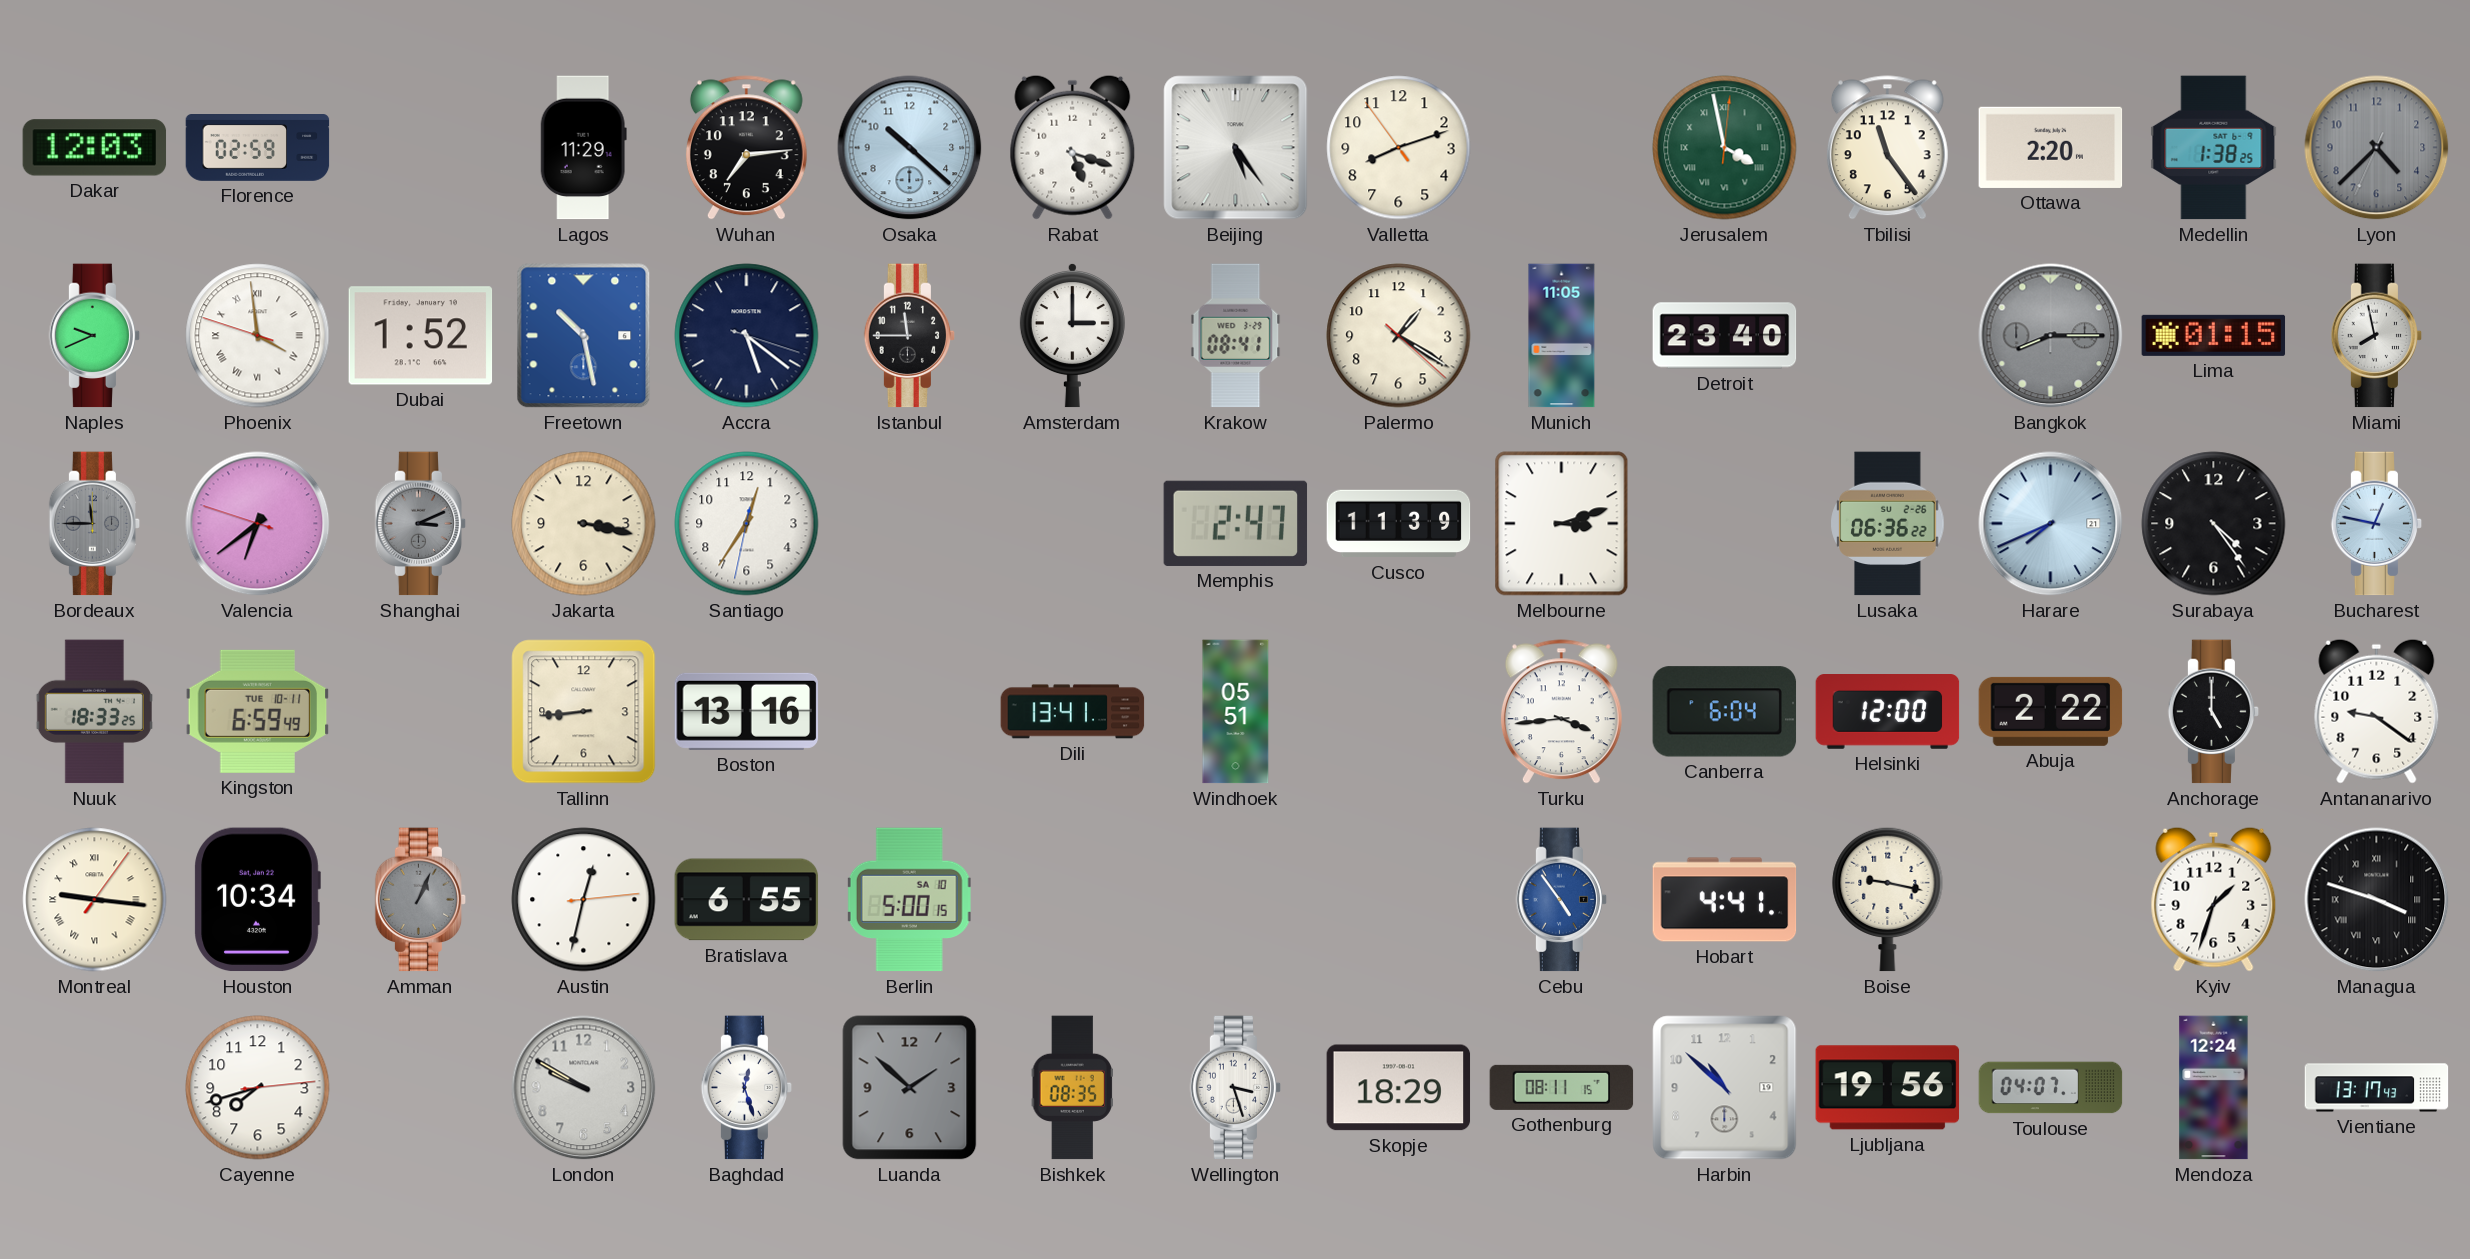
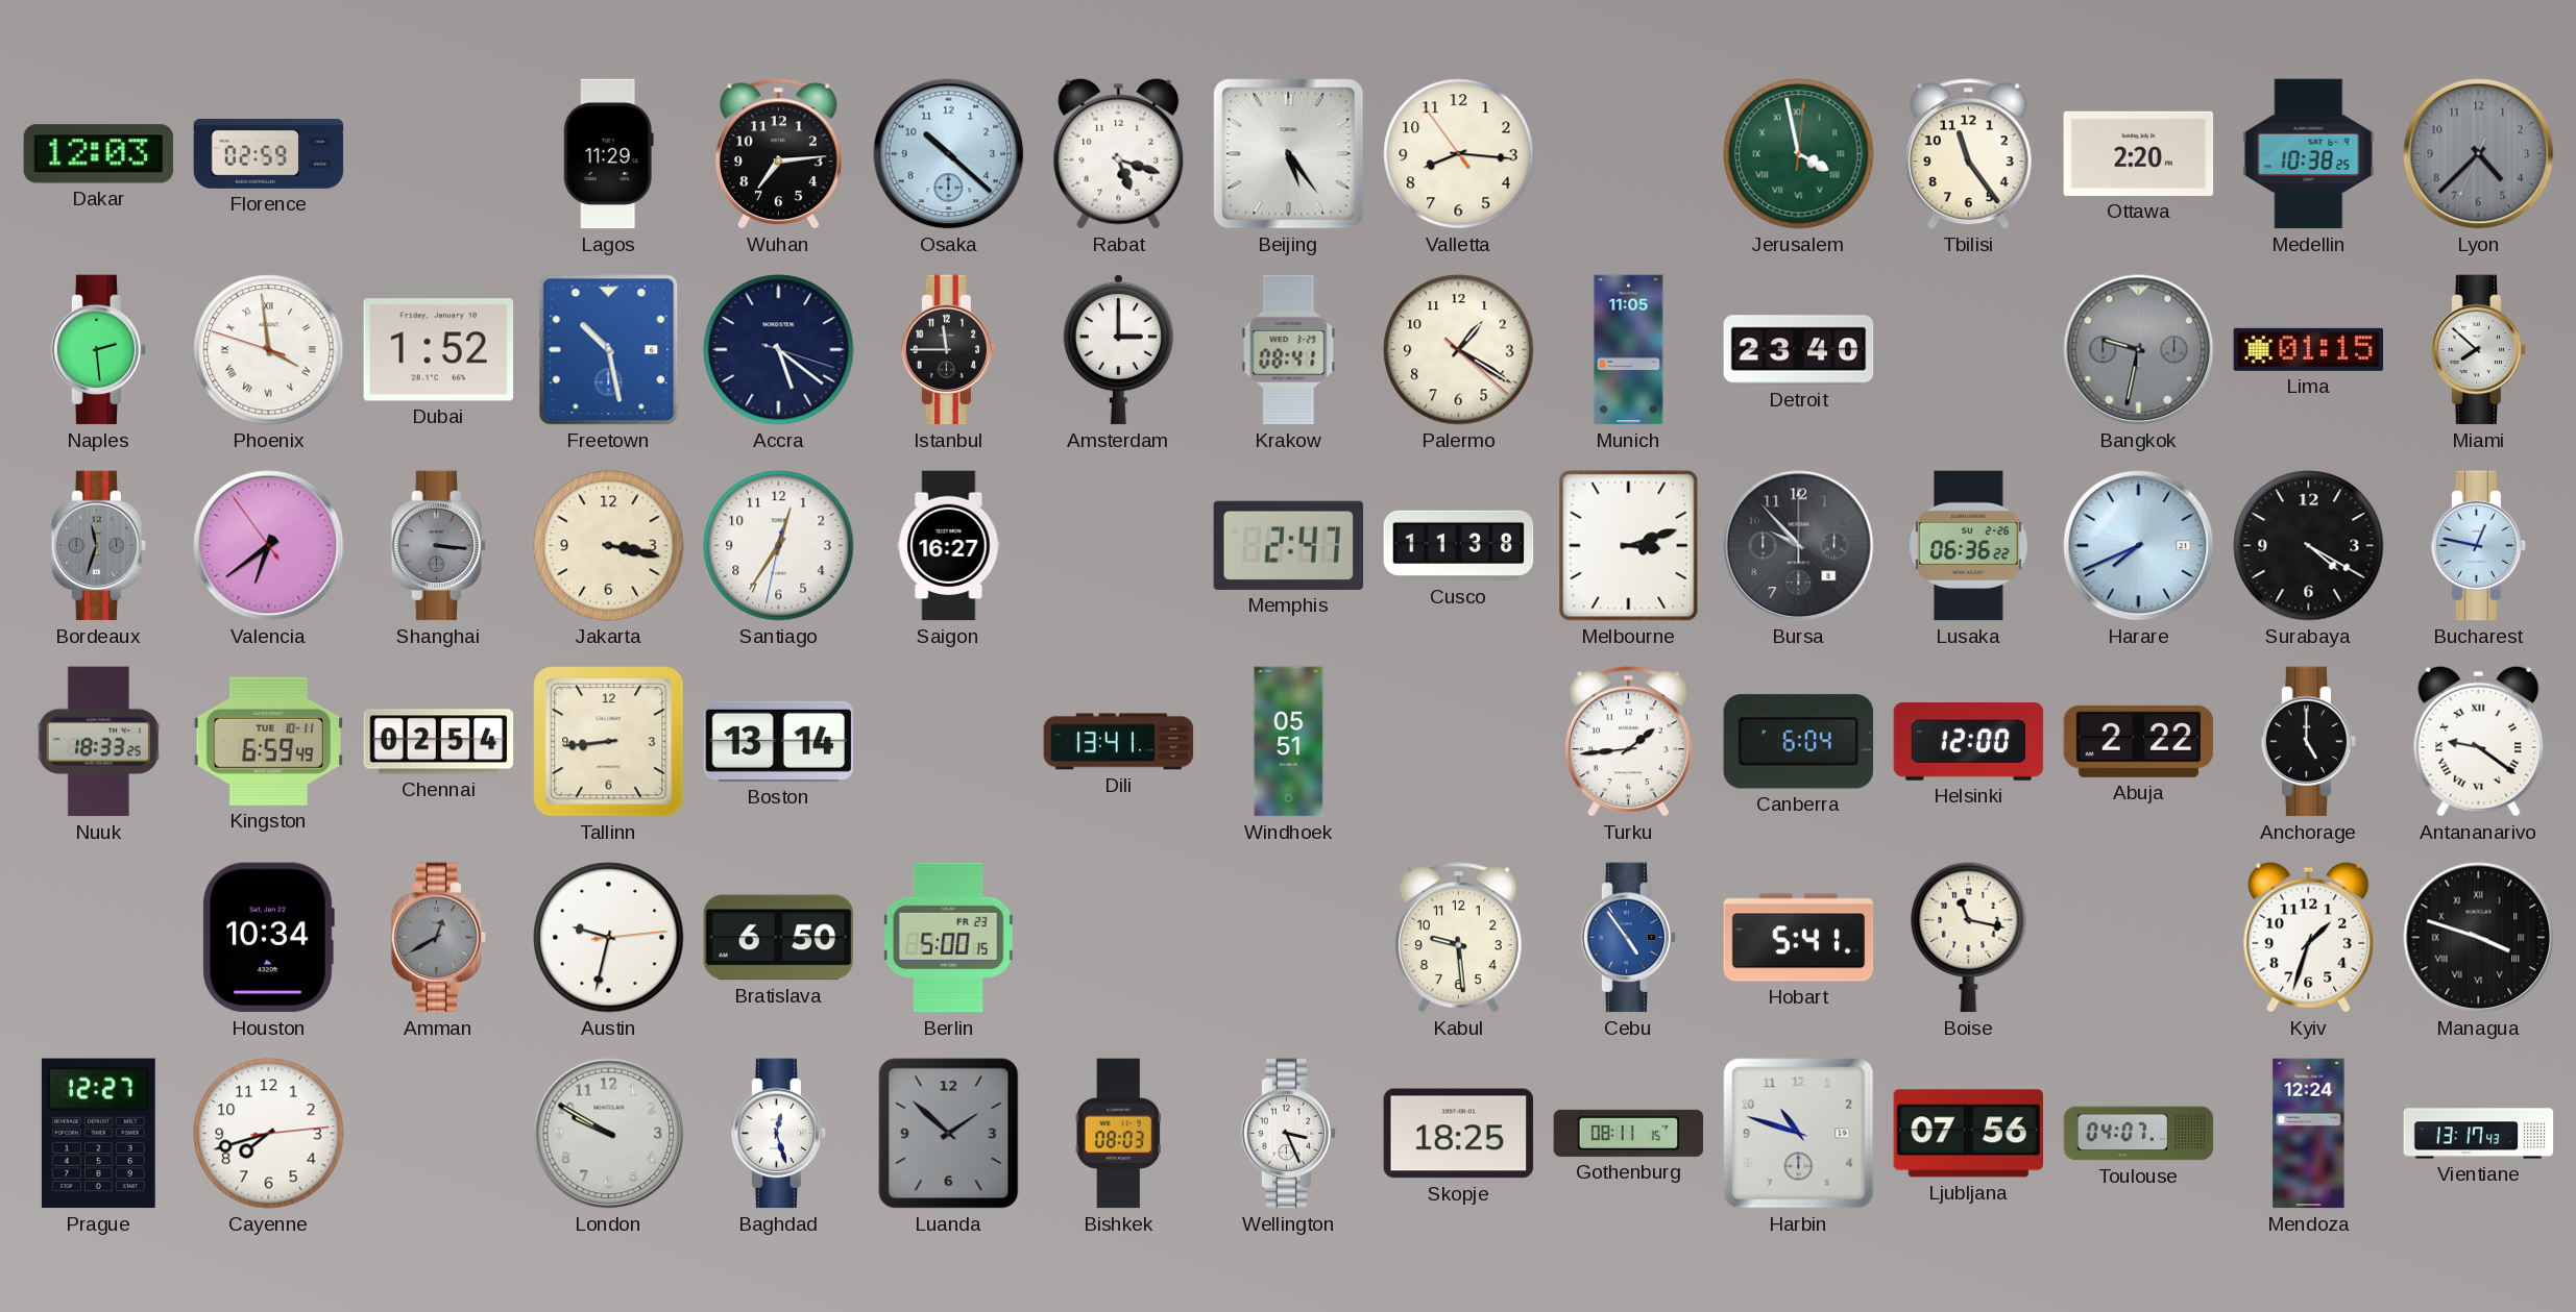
Valletta: 8:11 -> 8:15 (1459, 154)
Medellin: 1:38 -> 10:38 (2309, 154)
Naples: 9:41 -> 2:29 (99, 350)
Bangkok: 8:15 -> 9:32 (2139, 350)
Miami: 7:58 -> 7:52 (2479, 350)
Bordeaux: 11:45 -> 11:33 (99, 546)
Valencia: 6:38:48 -> 6:38:54 (269, 546)
Shanghai: 3:11 -> 3:16 (439, 546)
Saigon: none -> 16:27 (949, 546)
Cusco: 11:39 -> 11:38 (1459, 546)
Bursa: none -> 9:53 (1799, 546)
Surabaya: 4:24 -> 4:20 (2309, 546)
Chennai: none -> 02:54 (439, 742)
Boston: 13:16 -> 13:14 (779, 741)
Turku: 3:44 -> 1:44 (1628, 742)
Antananarivo numerals: Arabic -> Roman (2479, 741)
Montreal: 9:16 -> none (95, 900)
Amman: 1:04 -> 12:40 (439, 938)
Austin: 12:32 -> 9:32 (609, 938)
Bratislava: 6:55 -> 6:50 (779, 938)
Berlin date: SA 10 -> FR 23 (948, 938)
Kabul: none -> 9:29 (1458, 938)
Hobart: 4:41 -> 5:41 (1799, 938)
Boise: 9:17 -> 11:17 (1969, 937)
Prague: none -> 12:27 (98, 1134)
Bishkek: 08:35 -> 08:03 (1118, 1134)
Wellington: 3:27 -> 3:26 (1289, 1134)
Skopje: 18:29 -> 18:25 (1459, 1134)
Harbin: 10:52 -> 10:48 (1799, 1134)
Ljubljana: 19:56 -> 07:56 (1969, 1134)
